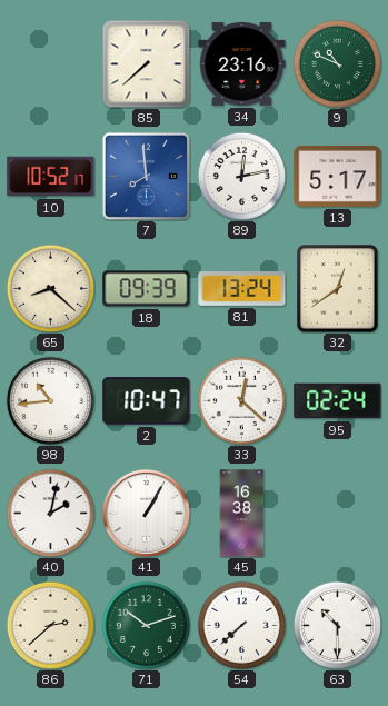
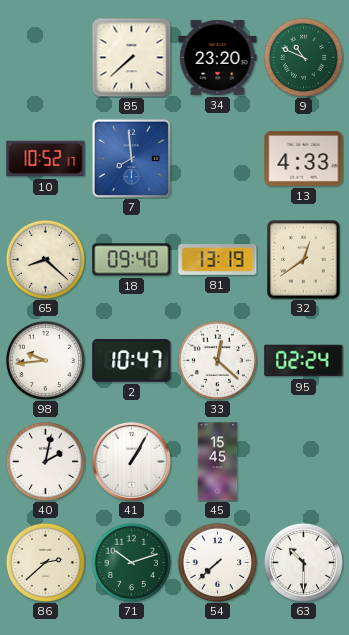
34: 23:16 -> 23:20 (218, 57)
89: 12:13 -> none (241, 176)
13: 5:17 -> 4:33 (304, 158)
18: 09:39 -> 09:40 (132, 260)
81: 13:24 -> 13:19 (218, 260)
98: 10:44 -> 9:44 (45, 360)
45: 16:38 -> 15:45 (218, 462)
